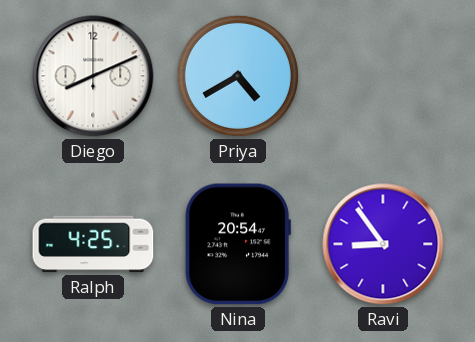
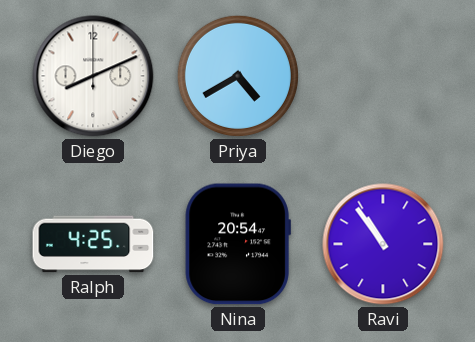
Ravi: 8:54 -> 10:54 (383, 244)
